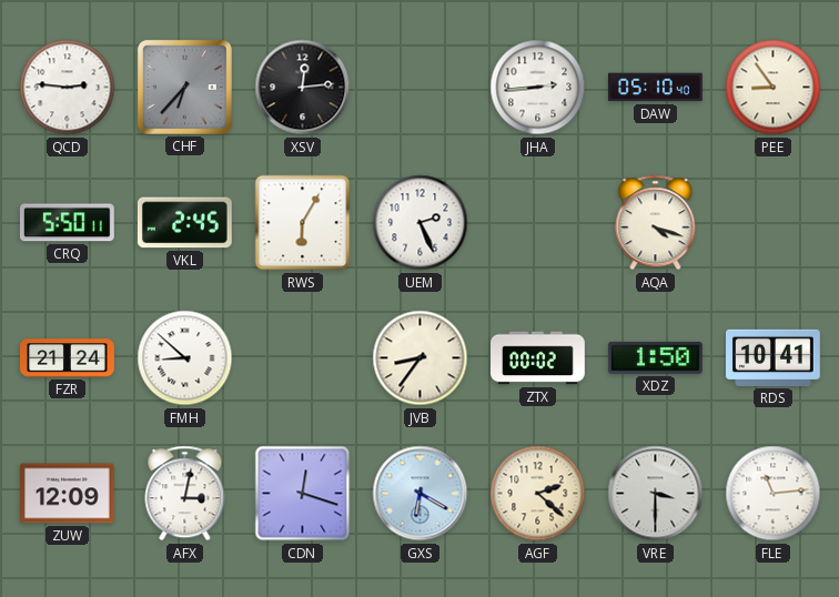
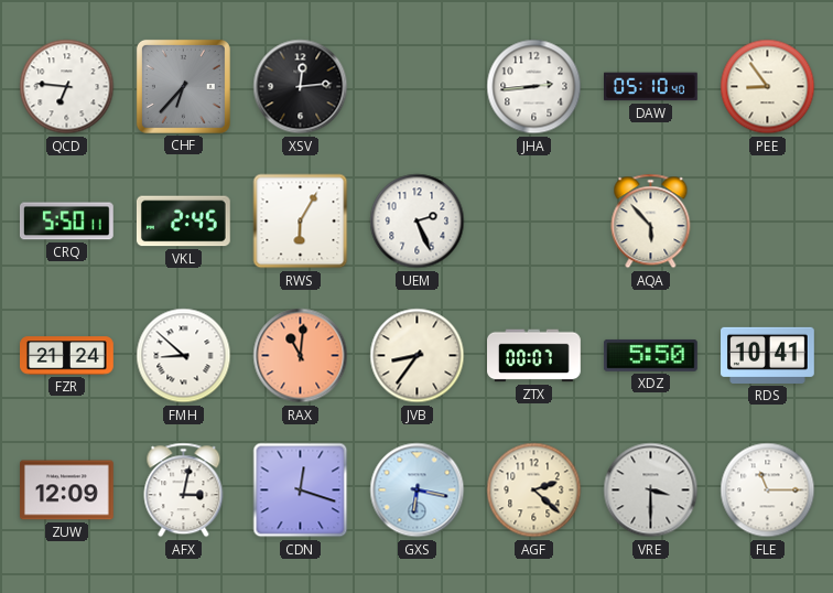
QCD: 2:46 -> 6:46 (67, 87)
AQA: 4:18 -> 5:53 (651, 222)
RAX: none -> 11:01 (301, 356)
ZTX: 00:02 -> 00:07 (534, 356)
XDZ: 1:50 -> 5:50 (650, 355)
GXS: 6:20 -> 6:17 (418, 490)
FLE: 11:14 -> 11:15 (768, 490)
